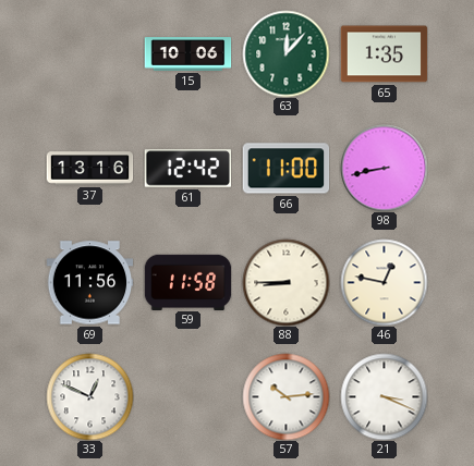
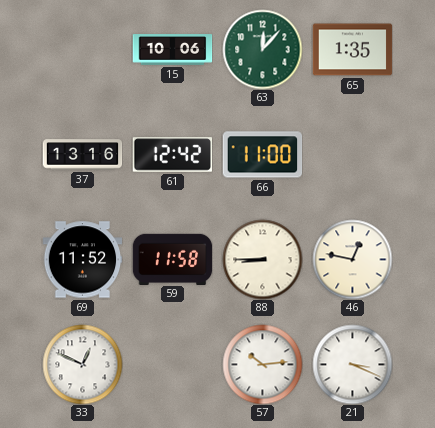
98: 8:43 -> none (384, 168)
69: 11:56 -> 11:52 (82, 260)
